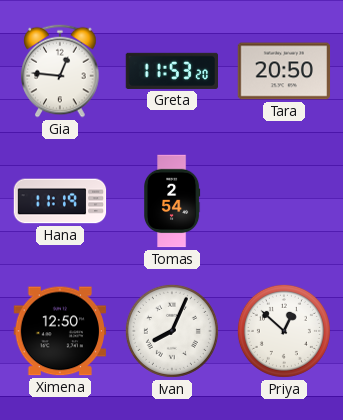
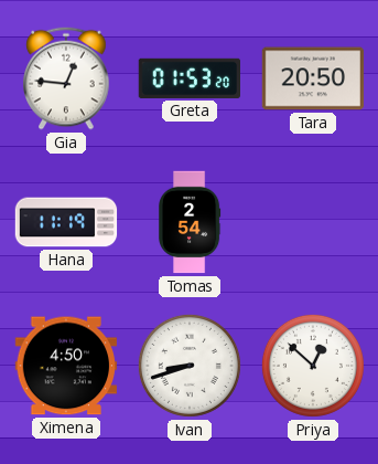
Greta: 11:53 -> 01:53 (190, 78)
Ximena: 12:50 -> 4:50 (66, 366)
Ivan: 8:04 -> 8:42 (190, 366)
